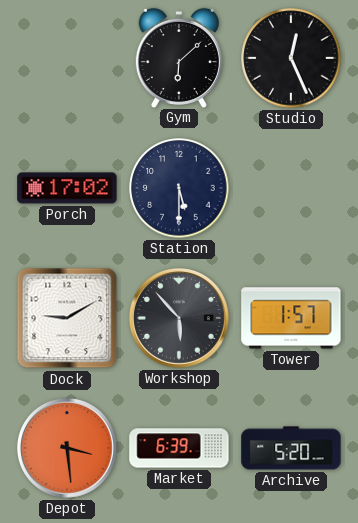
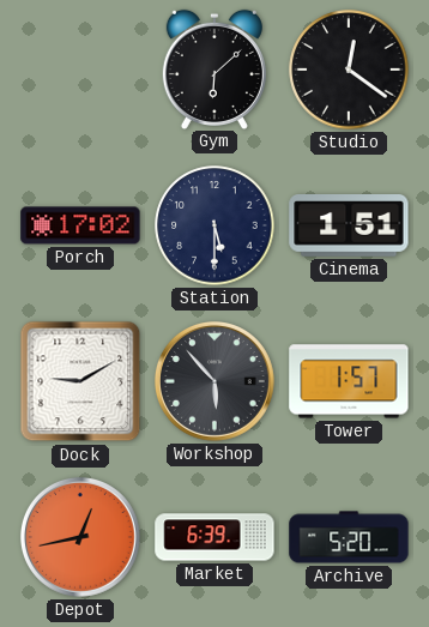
Studio: 12:26 -> 12:21 (349, 70)
Cinema: none -> 1:51 (349, 227)
Depot: 3:29 -> 12:43 (80, 537)
